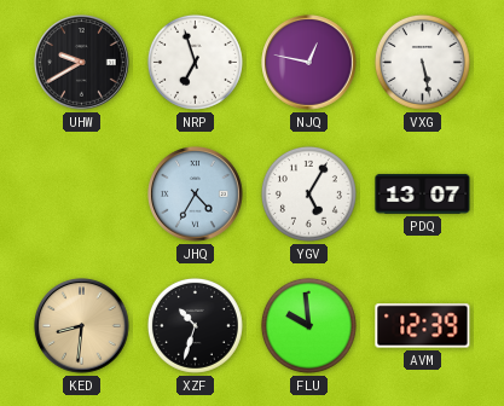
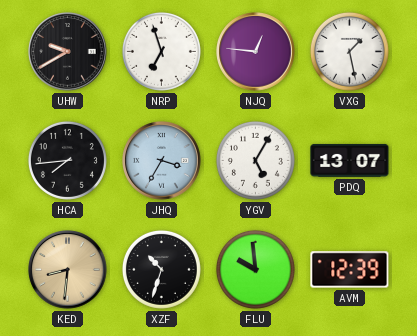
NJQ: 12:47 -> 12:46 (256, 52)
VXG: 5:28 -> 1:28 (349, 51)
HCA: none -> 7:44 (67, 160)
JHQ: 4:35 -> 3:35 (162, 161)
